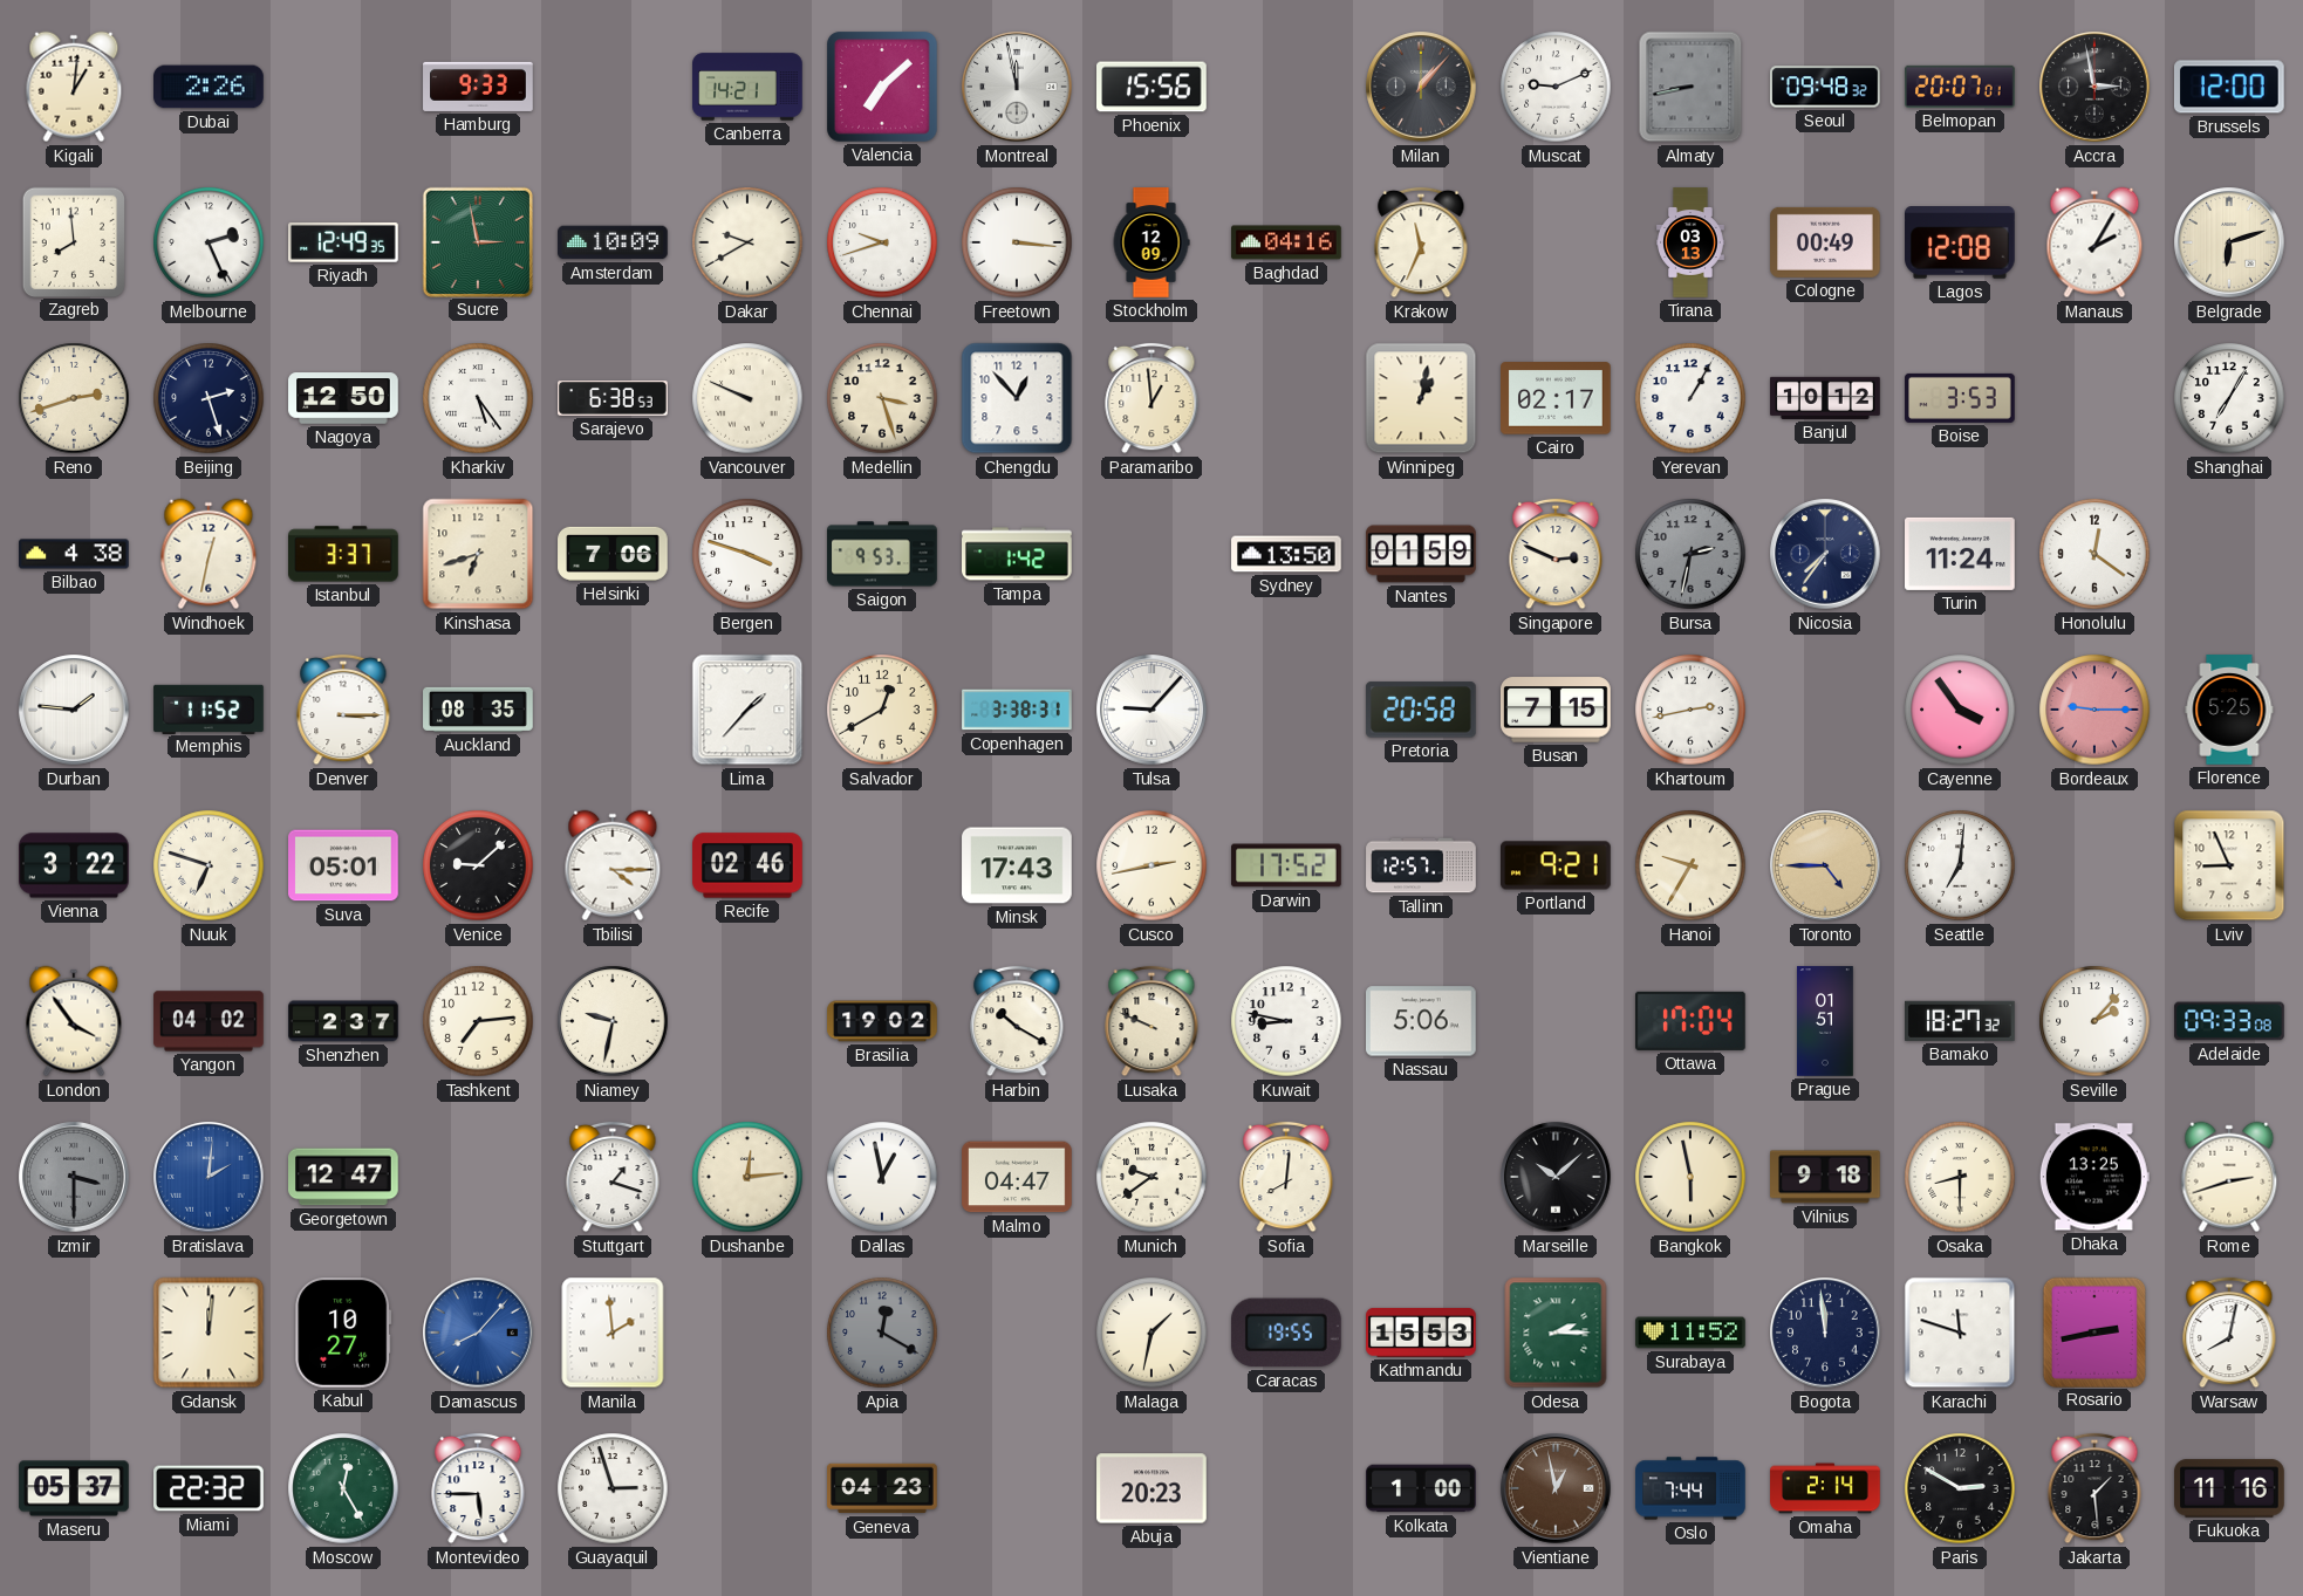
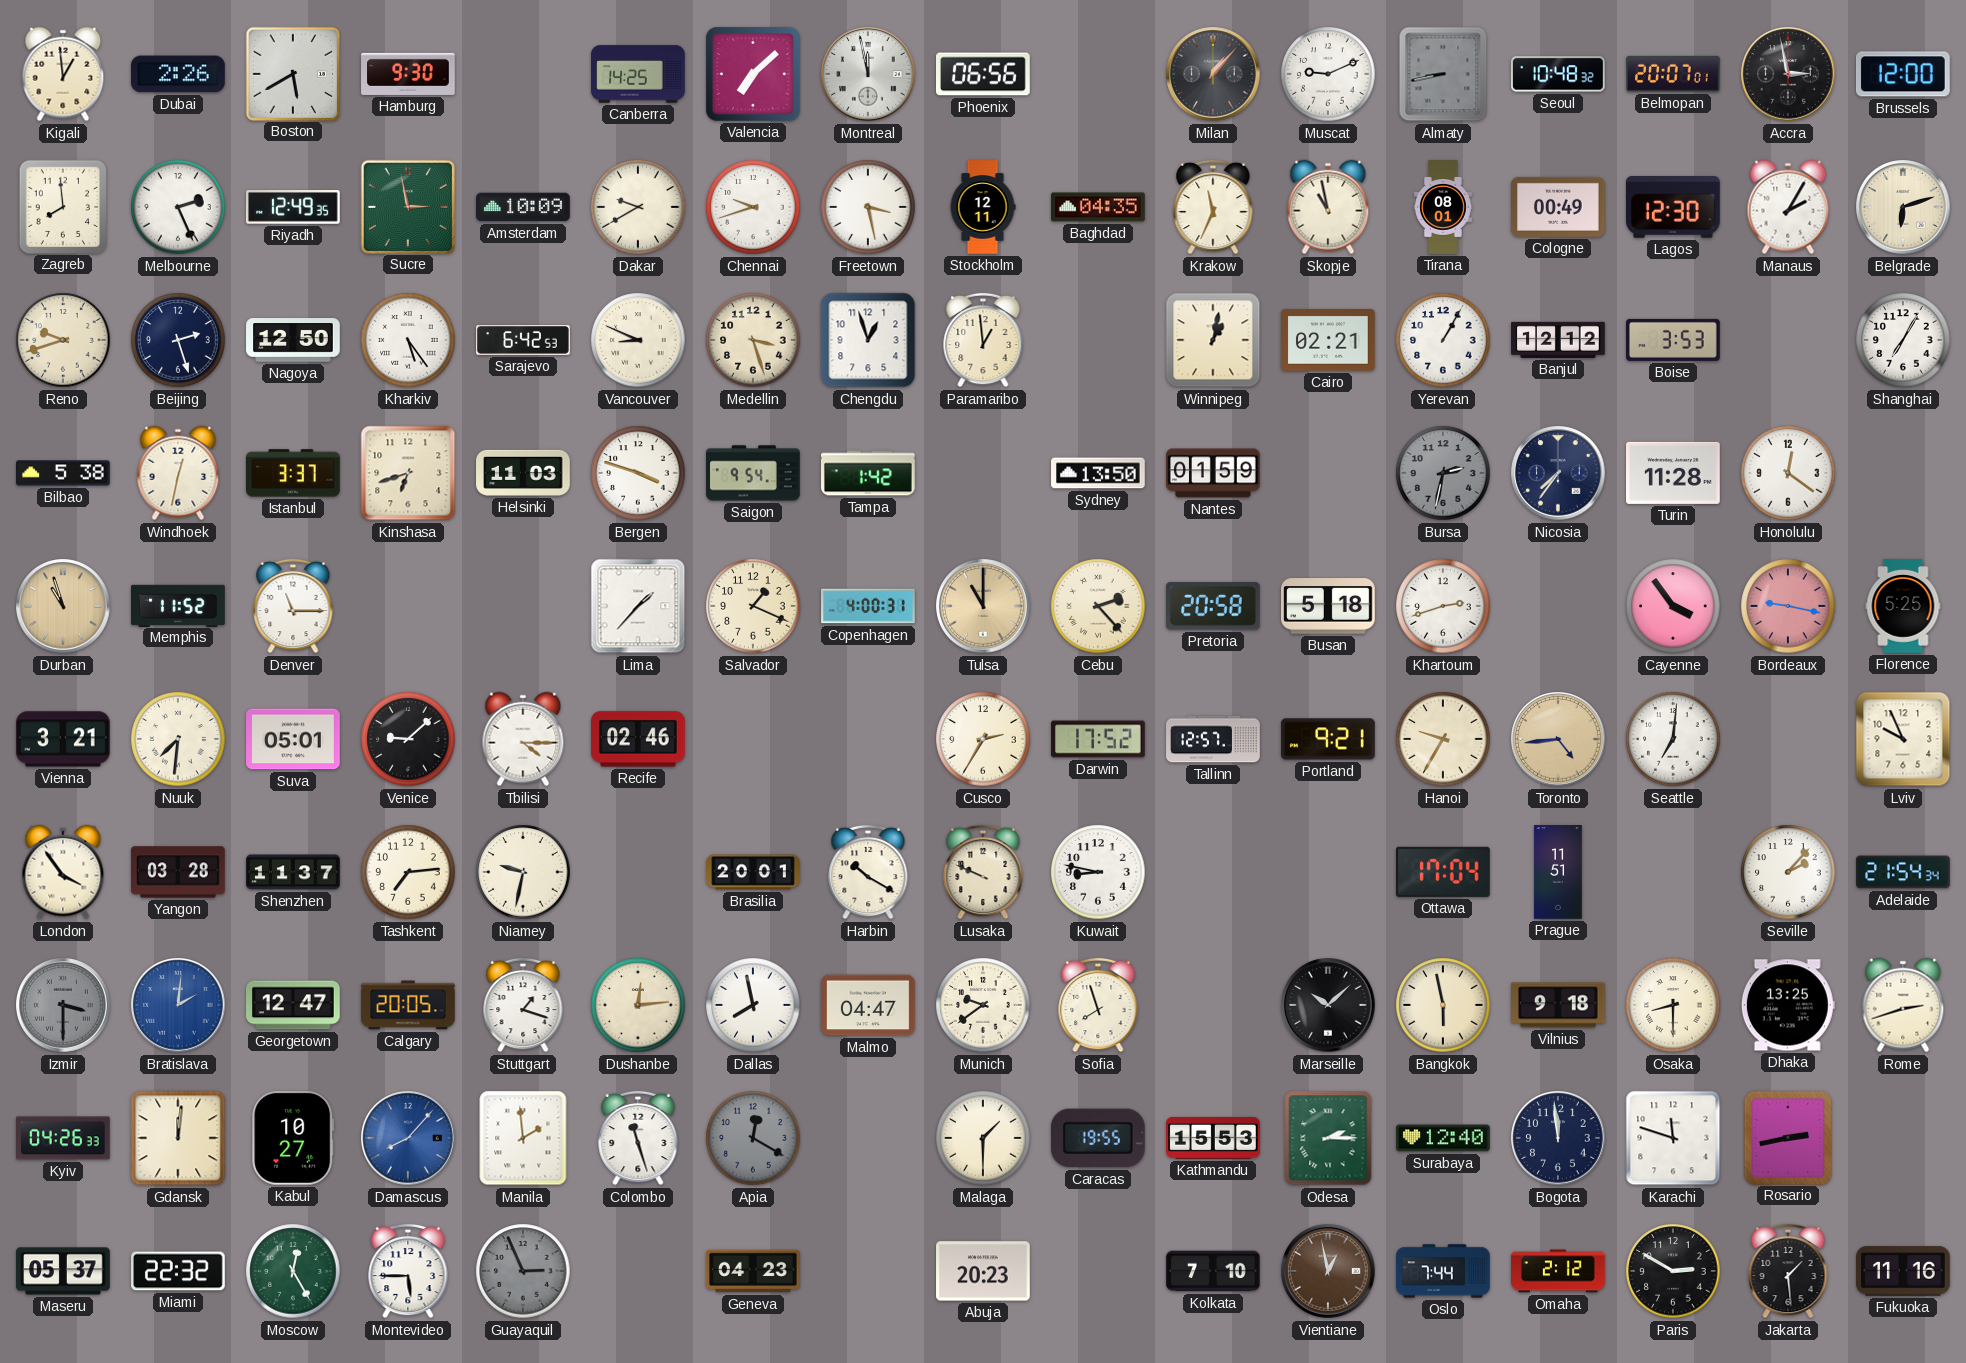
Kigali: 1:01 -> 12:59 (63, 74)
Boston: none -> 5:40 (292, 73)
Hamburg: 9:33 -> 9:30 (408, 74)
Canberra: 14:21 -> 14:25 (638, 74)
Phoenix: 15:56 -> 06:56 (983, 74)
Seoul: 09:48 -> 10:48 (1559, 74)
Freetown: 3:16 -> 3:28 (868, 207)
Stockholm: 12:09 -> 12:11 (983, 207)
Baghdad: 04:16 -> 04:35 (1098, 207)
Skopje: none -> 10:58 (1328, 207)
Tirana: 03:13 -> 08:01 (1444, 207)
Lagos: 12:08 -> 12:30 (1674, 207)
Reno: 2:42 -> 9:42 (63, 340)
Sarajevo: 6:38 -> 6:42 (523, 340)
Vancouver: 9:49 -> 8:49 (638, 340)
Chengdu: 12:53 -> 12:57 (868, 340)
Cairo: 02:17 -> 02:21 (1329, 340)
Banjul: 10:12 -> 12:12 (1558, 340)
Bilbao: 4:38 -> 5:38 (63, 473)
Helsinki: 7:06 -> 11:03 (523, 473)
Saigon: 9:53 -> 9:54 (753, 473)
Singapore: 2:49 -> none (1556, 554)
Turin: 11:24 -> 11:28 (1673, 473)
Durban: 1:46 -> 10:57 (63, 606)
Durban dial: white -> champagne (63, 606)
Denver: 3:15 -> 11:15 (293, 606)
Auckland: 08:35 -> none (478, 710)
Salvador: 12:40 -> 1:19 (753, 606)
Copenhagen: 3:38 -> 4:00 (868, 606)
Tulsa: 9:07 -> 11:00 (983, 606)
Tulsa dial: white -> champagne (983, 606)
Cebu: none -> 2:23 (1098, 606)
Busan: 7:15 -> 5:18 (1328, 606)
Khartoum: 2:43 -> 2:42 (1443, 606)
Bordeaux: 9:15 -> 9:17 (1788, 606)
Vienna: 3:22 -> 3:21 (64, 739)
Nuuk: 6:48 -> 7:31 (178, 739)
Minsk: 17:43 -> none (1017, 865)
Cusco: 2:43 -> 2:35 (983, 739)
Toronto: 4:45 -> 4:44 (1558, 739)
Lviv: 8:56 -> 9:56 (1903, 739)
Yangon: 04:02 -> 03:28 (178, 872)
Shenzhen: 2:37 -> 11:37 (293, 872)
Brasilia: 19:02 -> 20:01 (753, 872)
Nassau: 5:06 -> none (1422, 1021)
Prague: 01:51 -> 11:51 (1558, 872)
Bamako: 18:27 -> none (1961, 1021)
Adelaide: 09:33 -> 21:54 (1903, 872)
Calgary: none -> 20:05 (409, 1005)
Dallas: 12:58 -> 7:58 (753, 1005)
Sofia: 8:01 -> 7:57 (1098, 1005)
Kyiv: none -> 04:26 (64, 1138)
Colombo: none -> 11:27 (638, 1138)
Malaga: 1:32 -> 1:30 (983, 1138)
Surabaya: 11:52 -> 12:40 (1443, 1138)
Warsaw: 8:02 -> none (2229, 1333)
Guayaquil: 2:57 -> 2:56 (523, 1271)
Guayaquil dial: white -> grey (523, 1271)
Kolkata: 1:00 -> 7:10 (1213, 1271)
Omaha: 2:14 -> 2:12 (1558, 1271)
